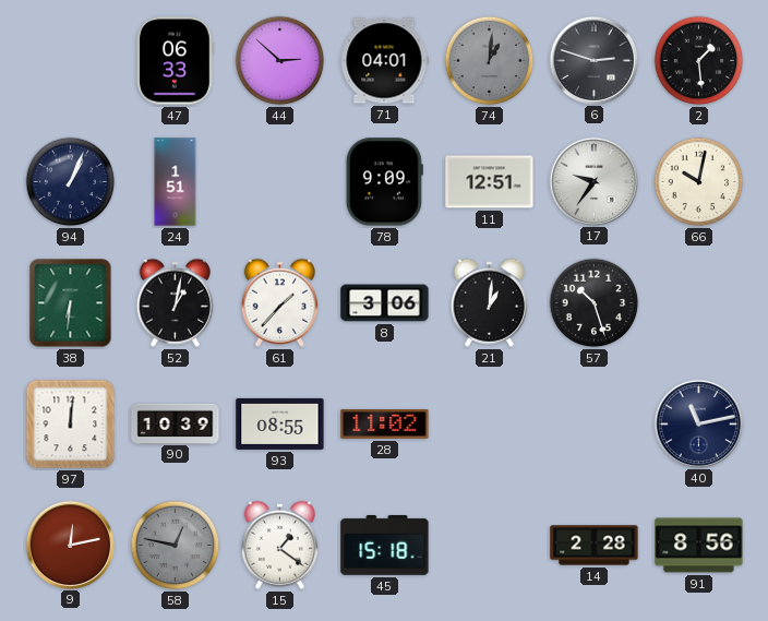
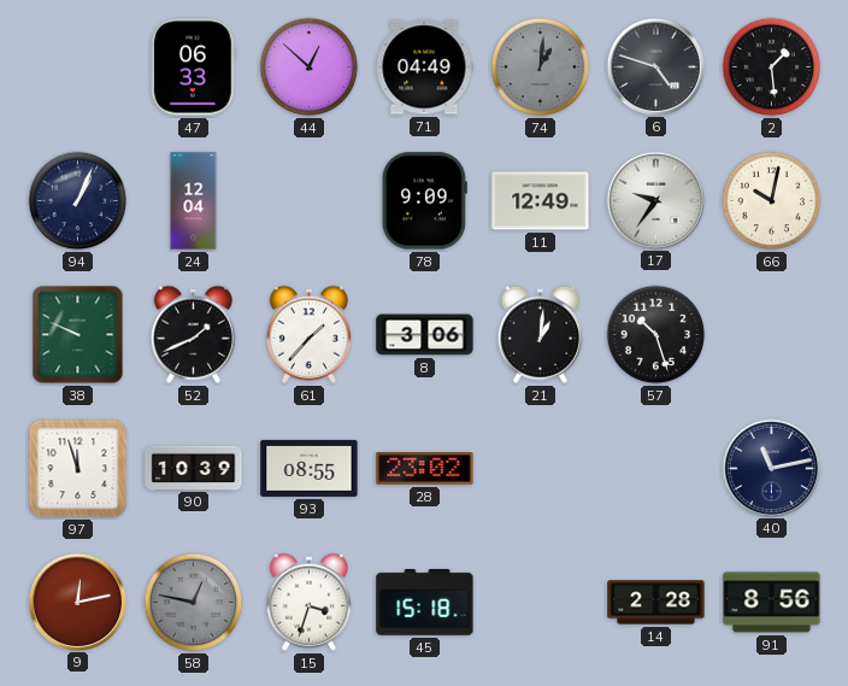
44: 2:52 -> 12:52 (310, 68)
71: 04:01 -> 04:49 (424, 68)
6: 2:48 -> 4:48 (655, 66)
24: 1:51 -> 12:04 (194, 201)
11: 12:51 -> 12:49 (541, 201)
38: 6:31 -> 9:49 (78, 335)
52: 1:02 -> 1:41 (193, 334)
97: 12:01 -> 11:57 (78, 469)
28: 11:02 -> 23:02 (425, 469)
15: 1:21 -> 3:33 (308, 602)
